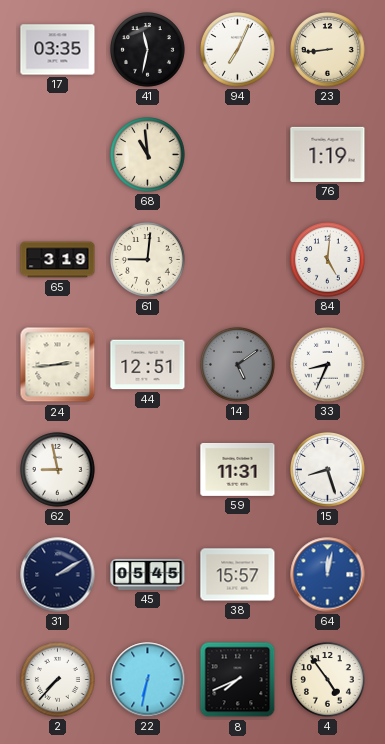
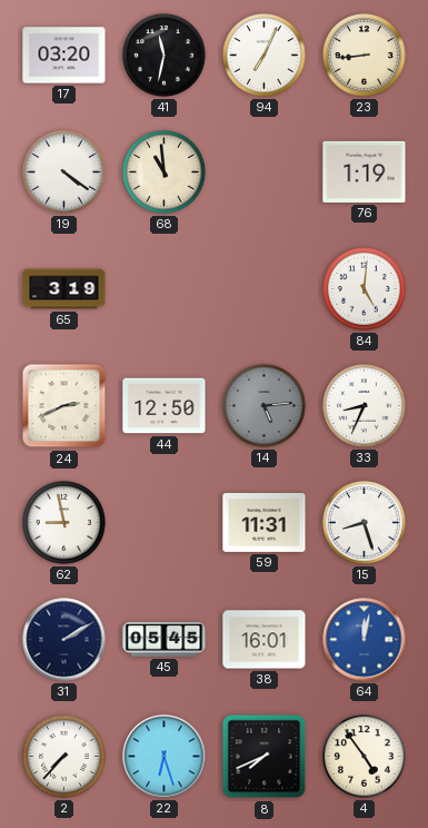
17: 03:35 -> 03:20 (64, 56)
19: none -> 4:21 (64, 172)
61: 9:01 -> none (148, 260)
24: 2:44 -> 2:41 (64, 406)
44: 12:51 -> 12:50 (165, 406)
14: 5:09 -> 5:14 (265, 406)
38: 15:57 -> 16:01 (265, 640)
22: 6:32 -> 6:27 (165, 757)
